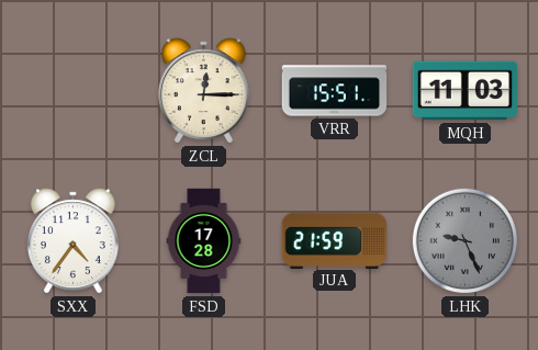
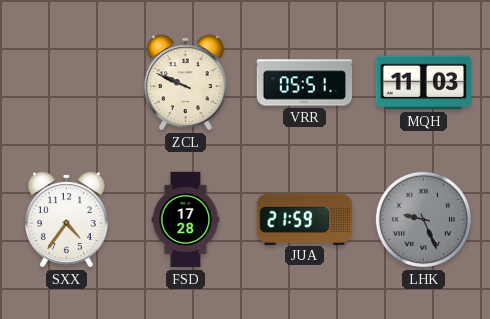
ZCL: 12:15 -> 9:49 (185, 83)
VRR: 15:51 -> 05:51 (305, 83)
